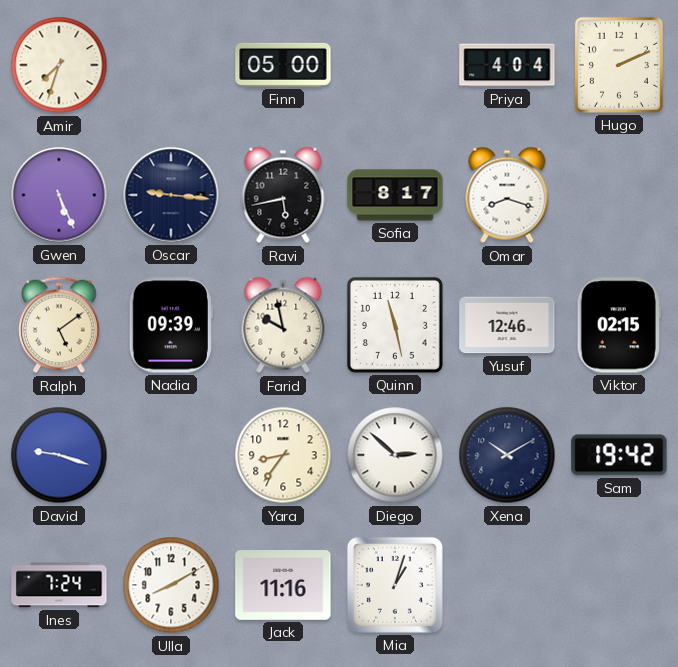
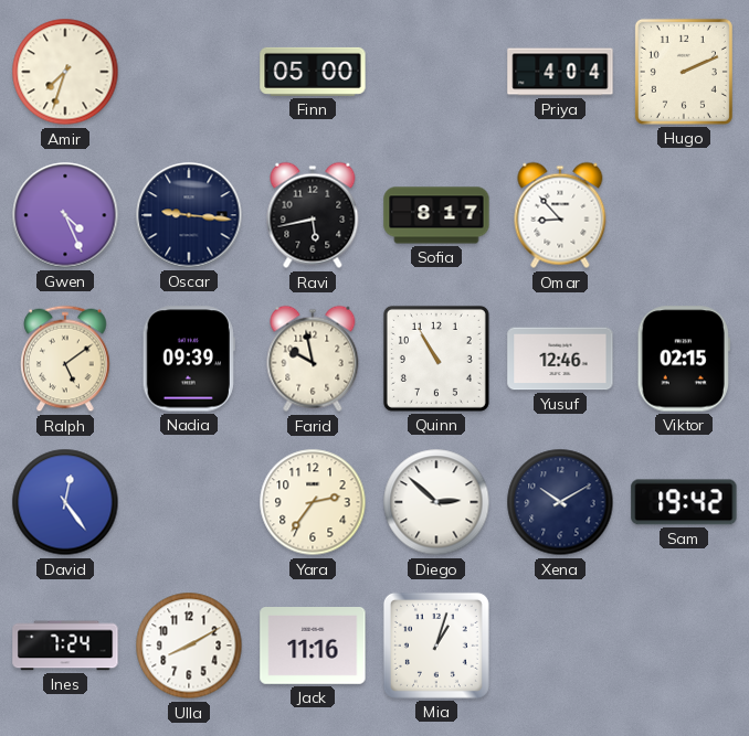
Gwen: 5:26 -> 4:26 (65, 215)
Omar: 8:18 -> 8:53 (560, 215)
Quinn: 11:28 -> 10:55 (436, 359)
David: 9:18 -> 12:24 (65, 502)
Yara: 8:36 -> 2:36 (313, 502)
